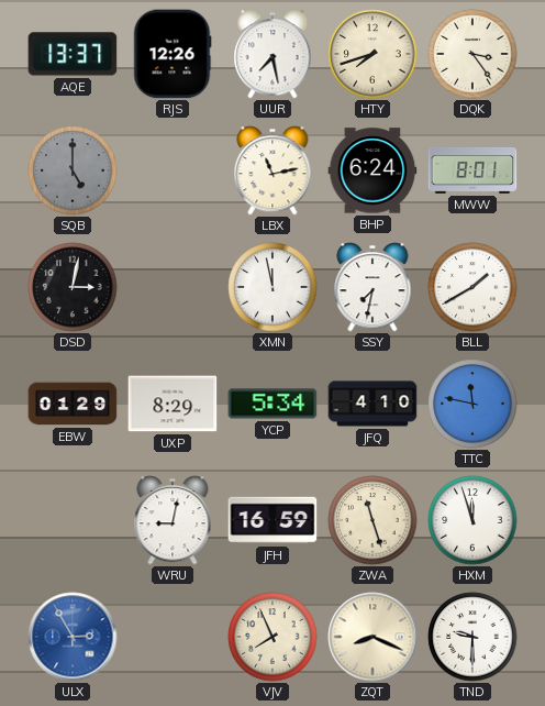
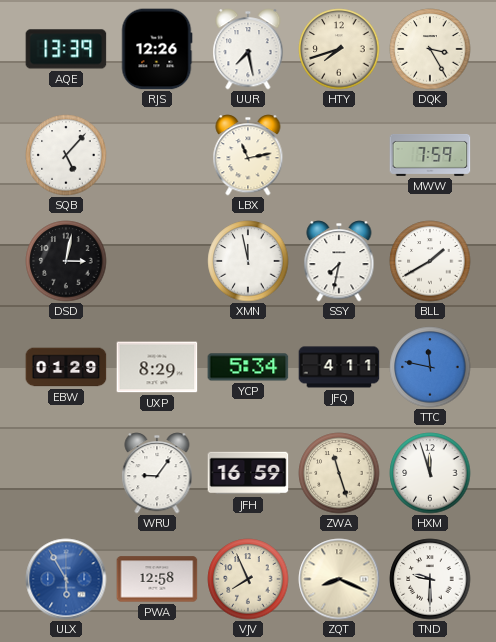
AQE: 13:37 -> 13:39 (66, 49)
DQK: 3:24 -> 3:25 (430, 49)
SQB: 5:00 -> 5:07 (66, 155)
SQB dial: grey -> white (66, 155)
BHP: 6:24 -> none (372, 170)
MWW: 8:01 -> 7:59 (430, 155)
JFQ: 4:10 -> 4:11 (339, 367)
WRU: 9:02 -> 9:06 (157, 473)
ULX: 2:55 -> 5:55 (66, 579)
PWA: none -> 12:58 (157, 579)
